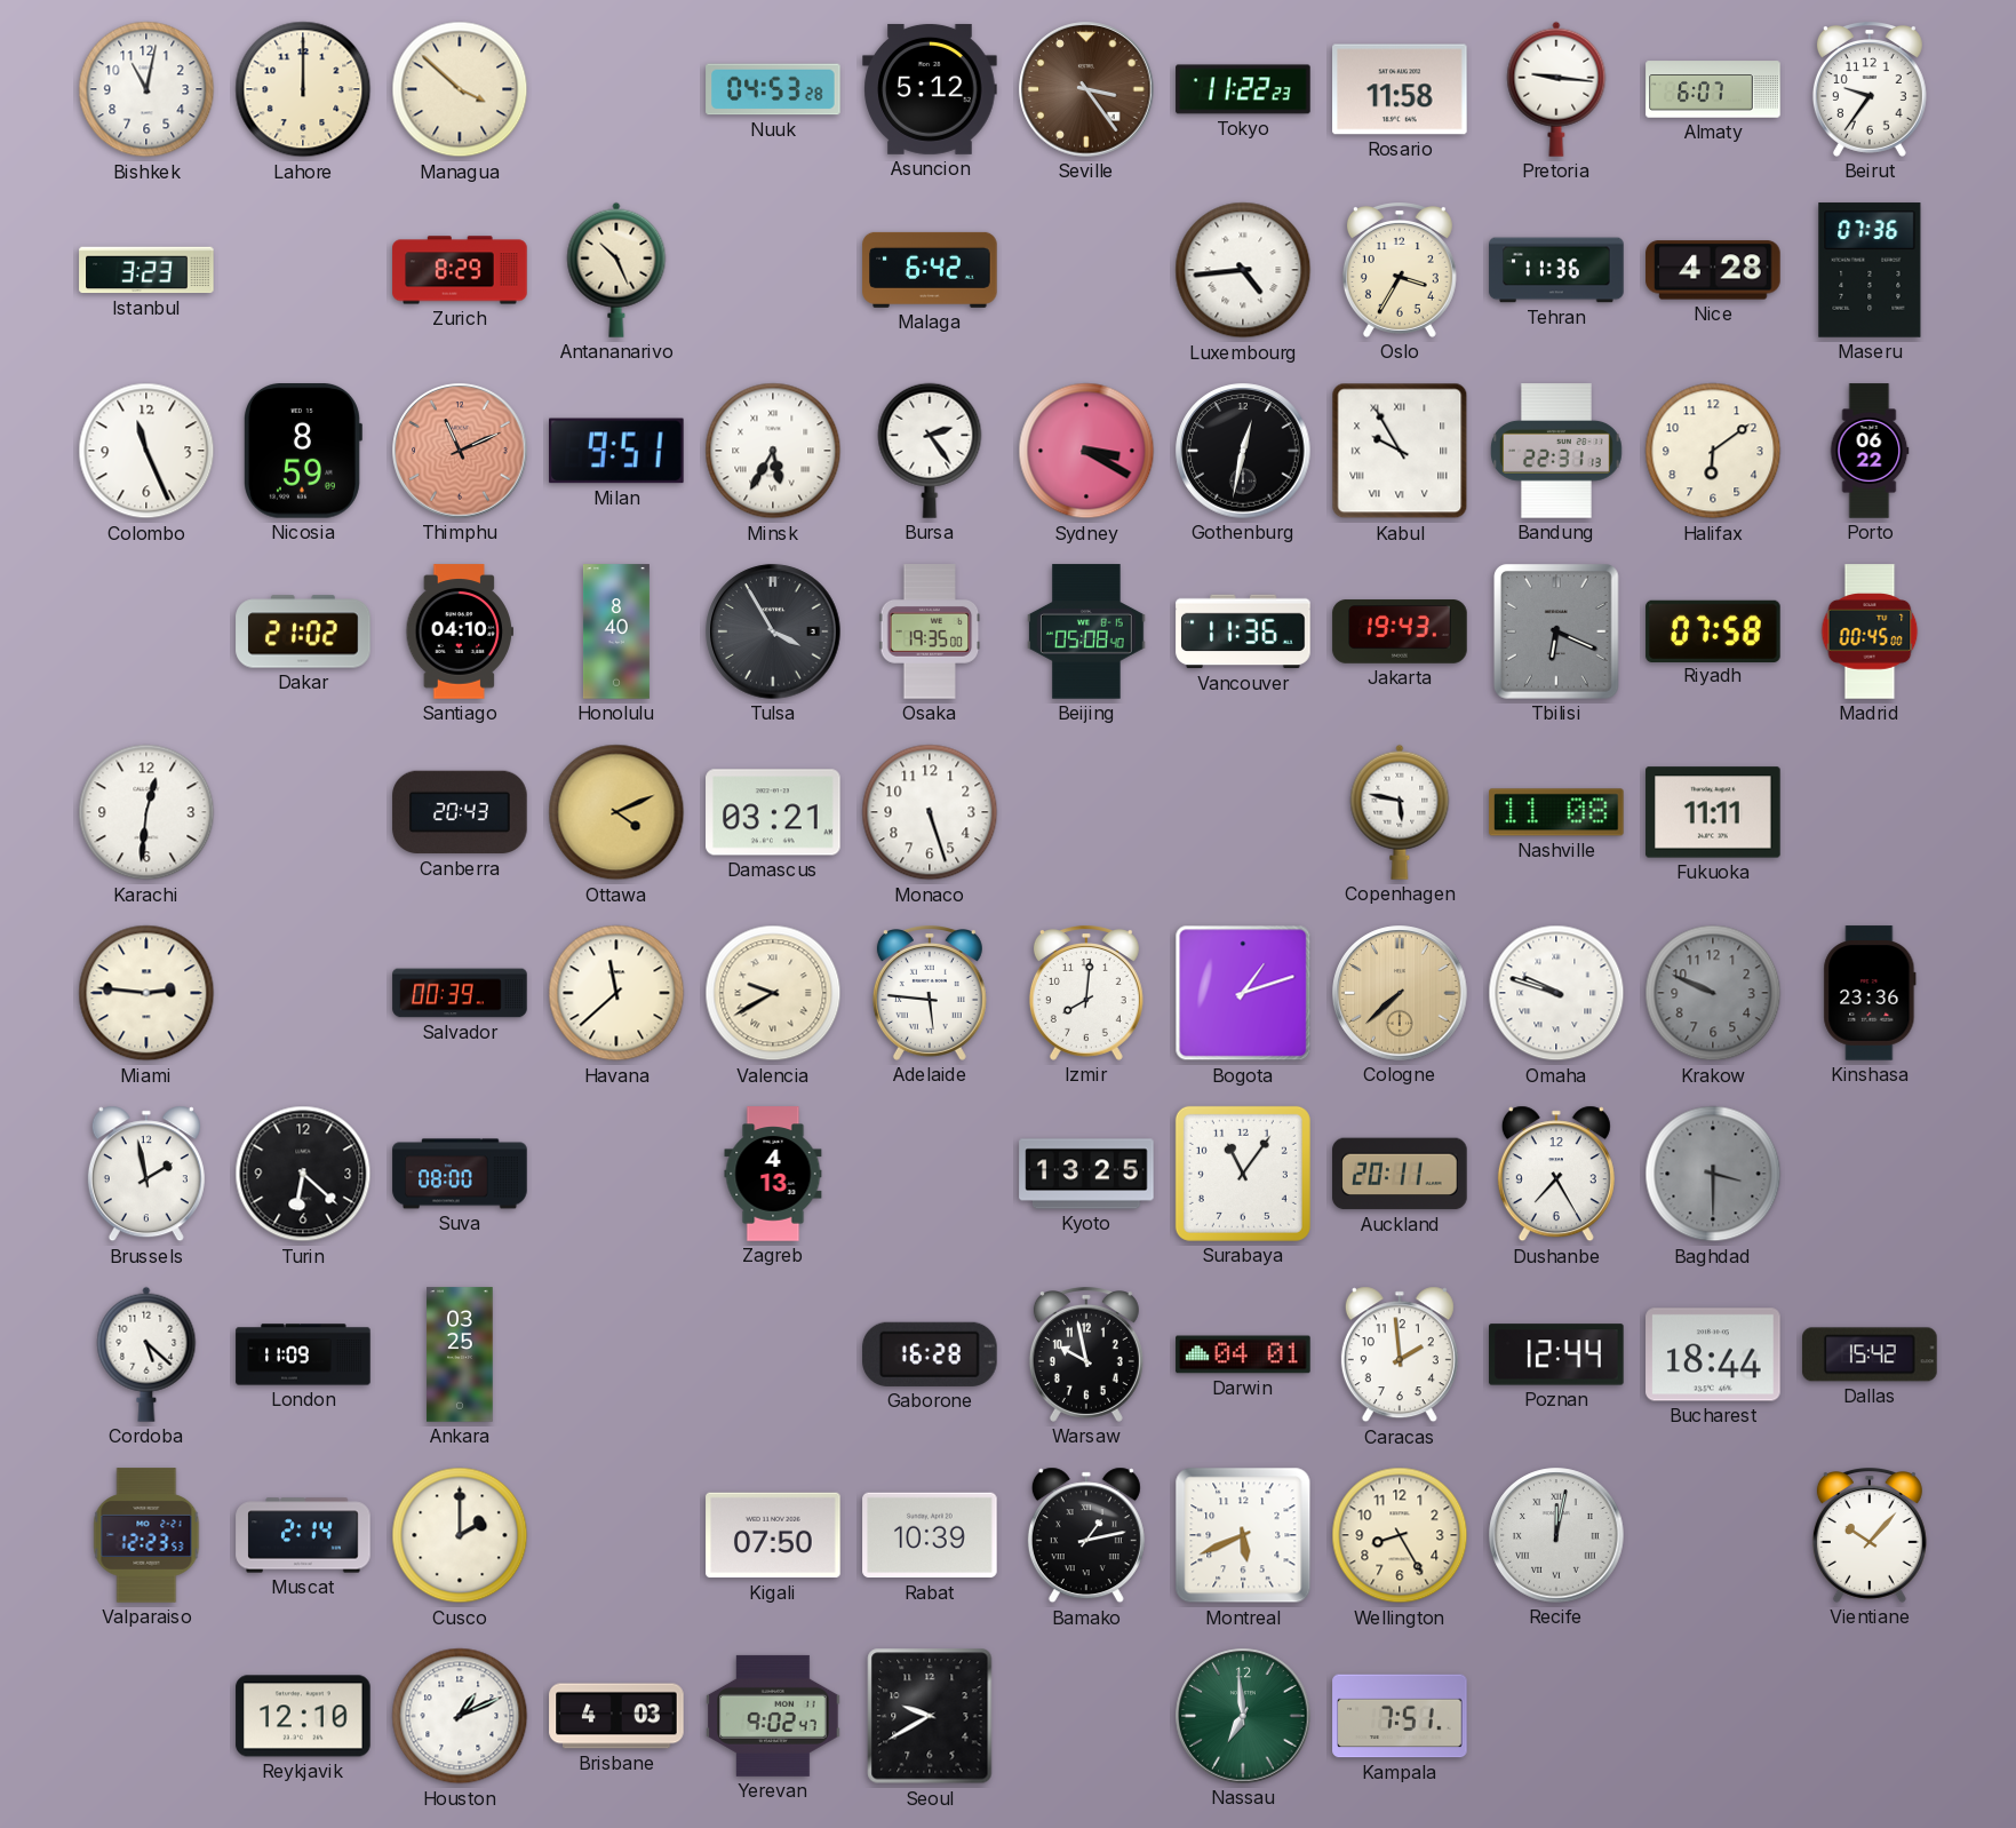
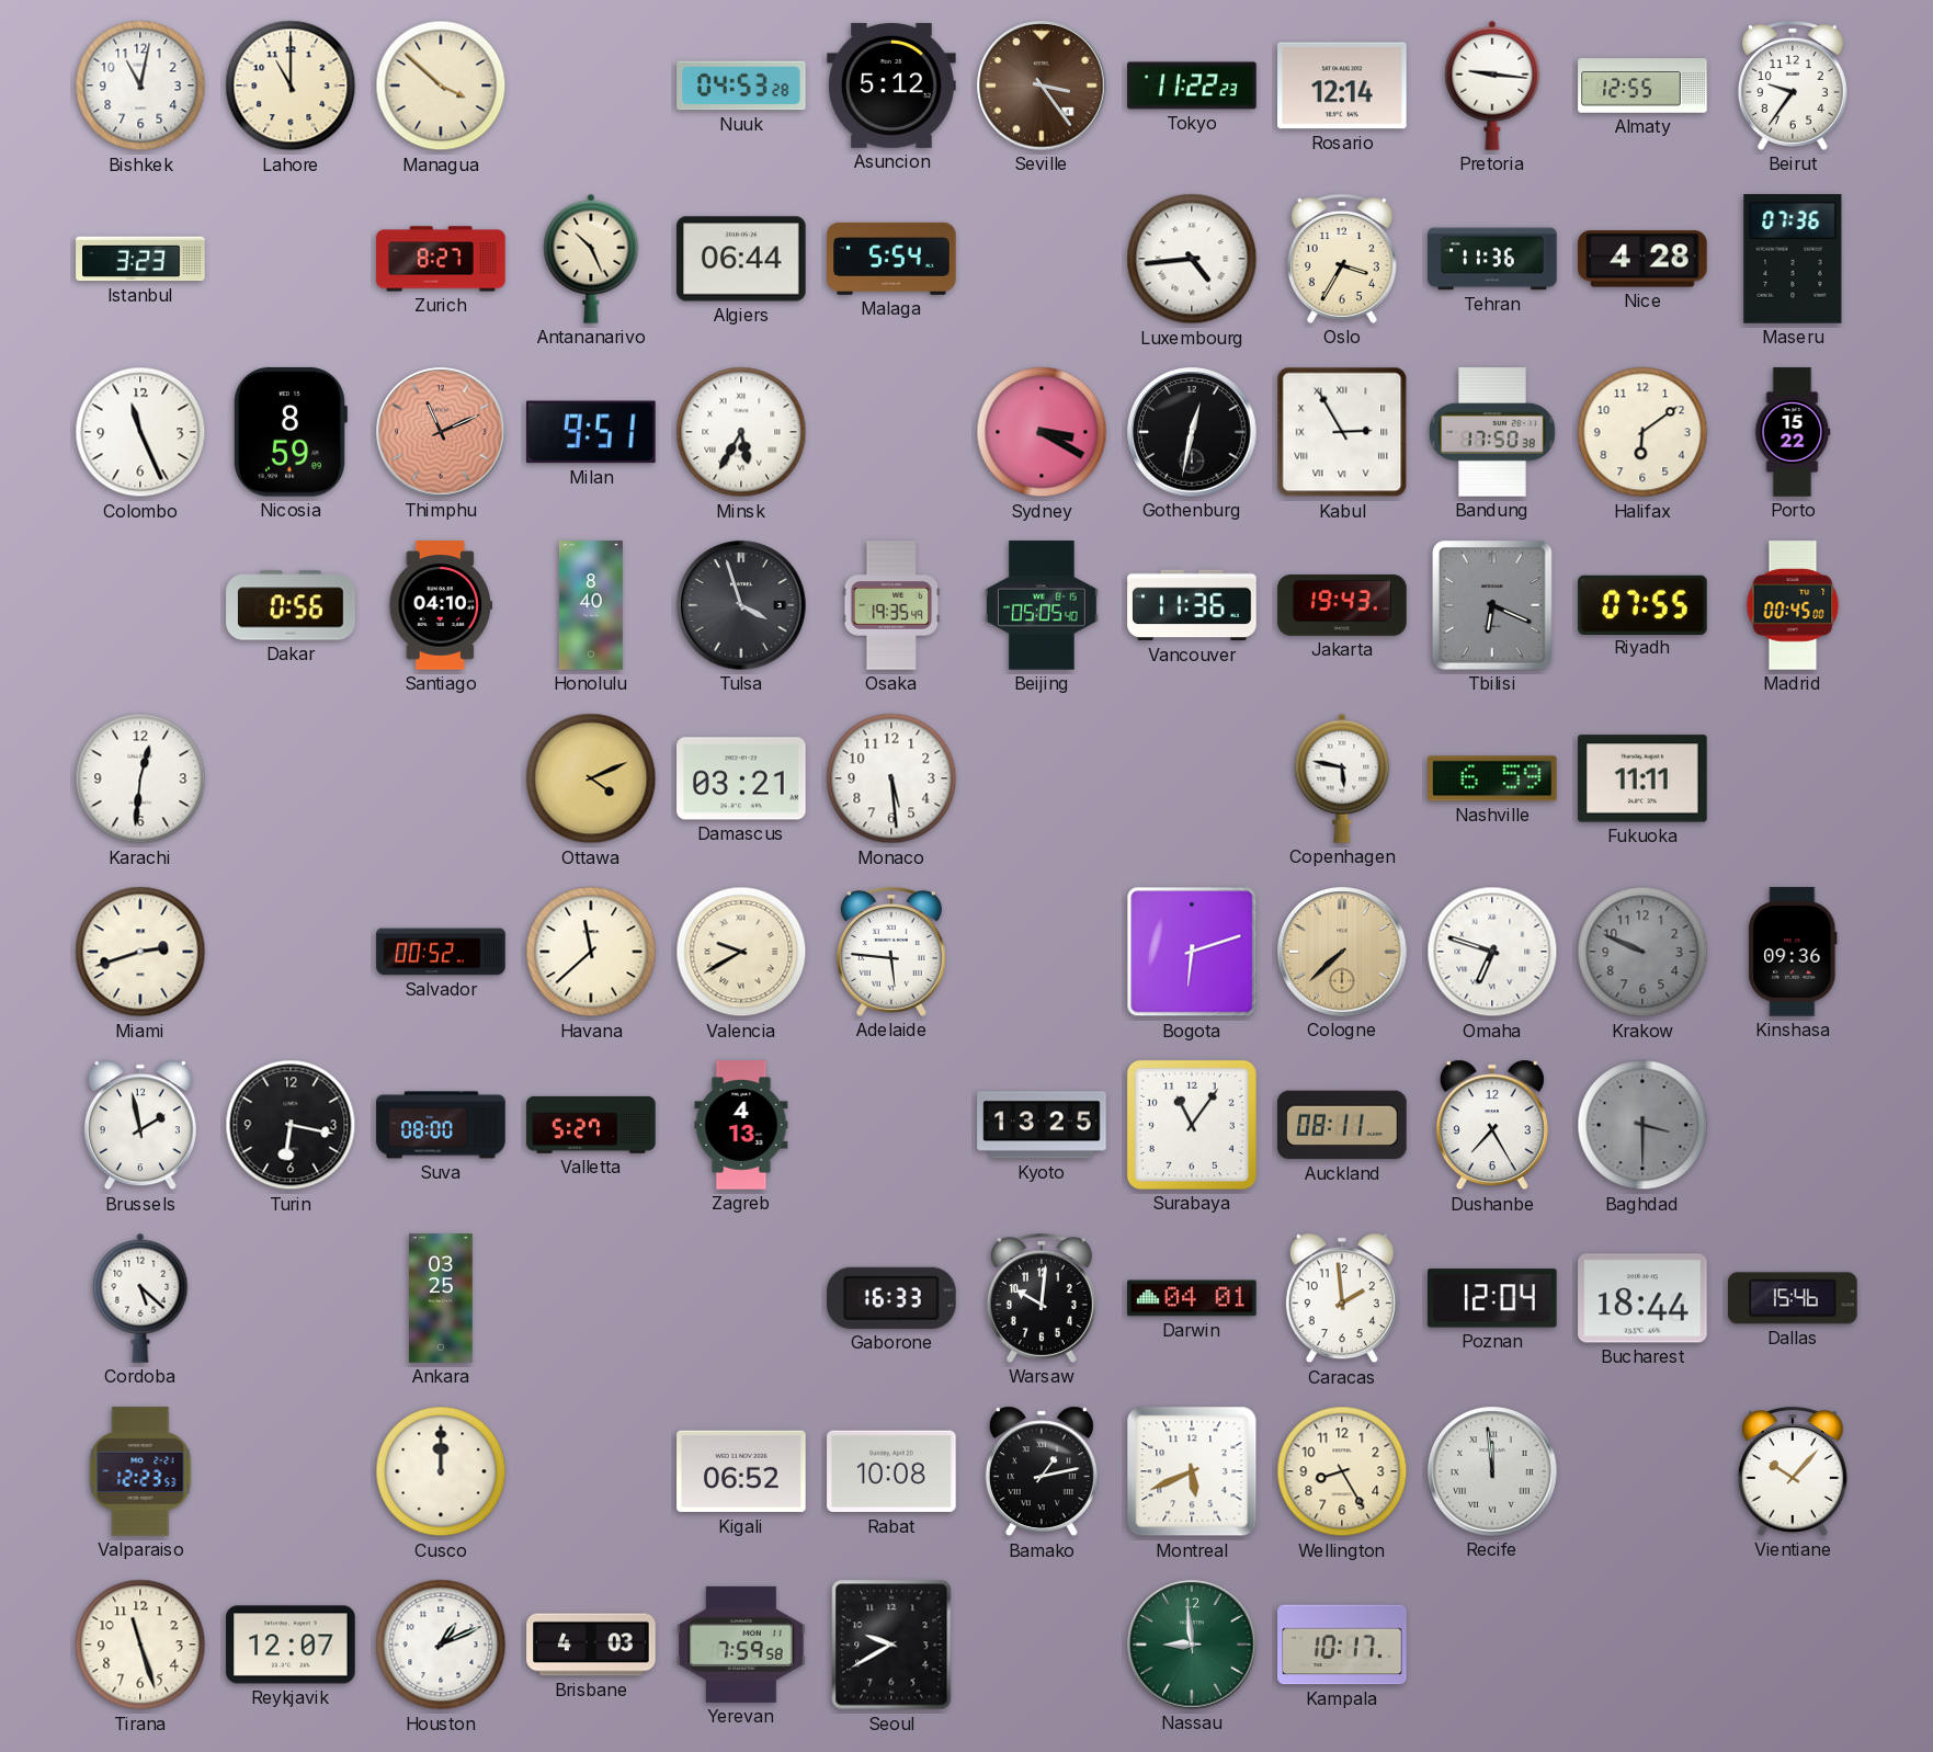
Lahore: 12:00 -> 11:00 (291, 86)
Rosario: 11:58 -> 12:14 (1342, 86)
Almaty: 6:07 -> 12:55 (1642, 86)
Zurich: 8:29 -> 8:27 (441, 259)
Algiers: none -> 06:44 (741, 259)
Malaga: 6:42 -> 5:54 (891, 259)
Bursa: 2:24 -> none (930, 451)
Kabul: 9:55 -> 2:55 (1342, 432)
Bandung: 22:31 -> 17:50 (1492, 432)
Porto: 06:22 -> 15:22 (1793, 432)
Dakar: 21:02 -> 0:56 (291, 605)
Tulsa: 3:55 -> 3:57 (741, 605)
Osaka: 19:35:00 -> 19:35:49 (891, 605)
Beijing: 05:08 -> 05:05 (1043, 605)
Riyadh: 07:58 -> 07:55 (1642, 604)
Canberra: 20:43 -> none (460, 812)
Monaco: 5:27 -> 5:29 (891, 778)
Nashville: 11:08 -> 6:59 (1492, 778)
Miami: 2:46 -> 2:42 (140, 952)
Salvador: 00:39 -> 00:52 (441, 952)
Izmir: 8:01 -> none (1086, 994)
Bogota: 1:12 -> 6:12 (1192, 952)
Omaha: 9:48 -> 6:48 (1492, 952)
Kinshasa: 23:36 -> 09:36 (1793, 952)
Turin: 6:22 -> 6:17 (291, 1125)
Valletta: none -> 5:27 (591, 1125)
Auckland: 20:11 -> 08:11 (1342, 1125)
London: 11:09 -> none (303, 1354)
Gaborone: 16:28 -> 16:33 (891, 1298)
Warsaw: 9:58 -> 10:01 (1042, 1299)
Poznan: 12:44 -> 12:04 (1492, 1298)
Dallas: 15:42 -> 15:46 (1793, 1298)
Muscat: 2:14 -> none (303, 1535)
Cusco: 2:00 -> 12:00 (441, 1471)
Kigali: 07:50 -> 06:52 (741, 1471)
Rabat: 10:39 -> 10:08 (891, 1471)
Recife: 12:02 -> 11:59 (1492, 1471)
Tirana: none -> 11:27 (140, 1645)
Reykjavik: 12:10 -> 12:07 (291, 1645)
Yerevan: 9:02 -> 7:59 (741, 1645)
Nassau: 6:59 -> 8:59 (1192, 1645)
Kampala: 7:51 -> 10:17 (1342, 1645)
